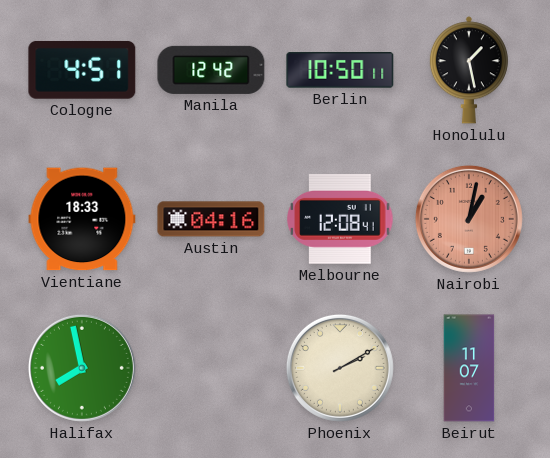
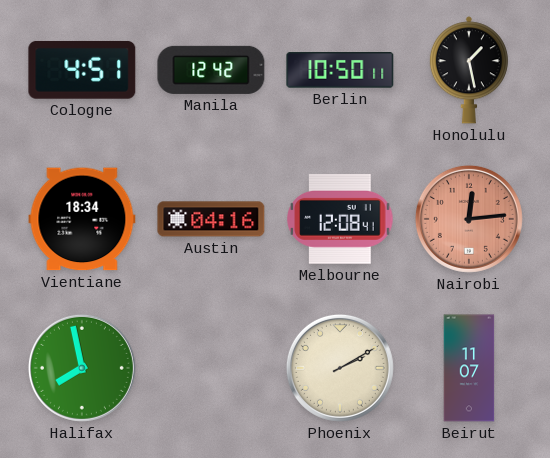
Vientiane: 18:33 -> 18:34 (82, 219)
Nairobi: 1:02 -> 12:14 (469, 219)
